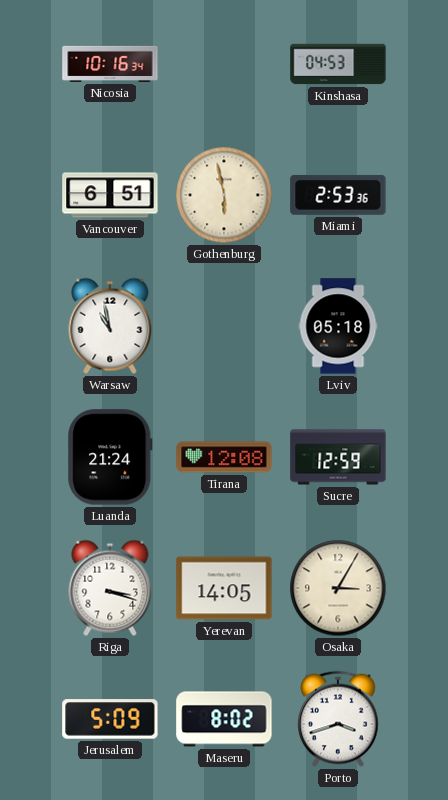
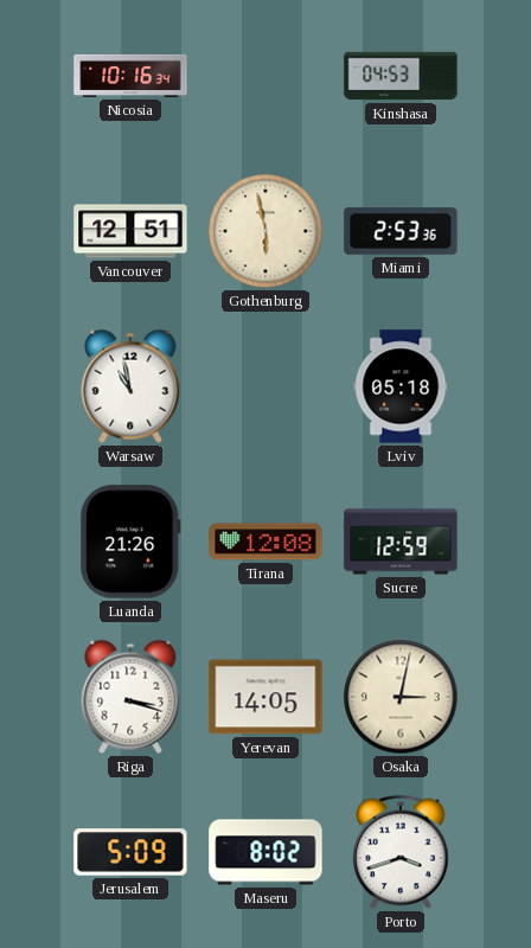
Vancouver: 6:51 -> 12:51 (130, 231)
Luanda: 21:24 -> 21:26 (130, 542)
Osaka: 3:05 -> 3:02 (401, 697)
